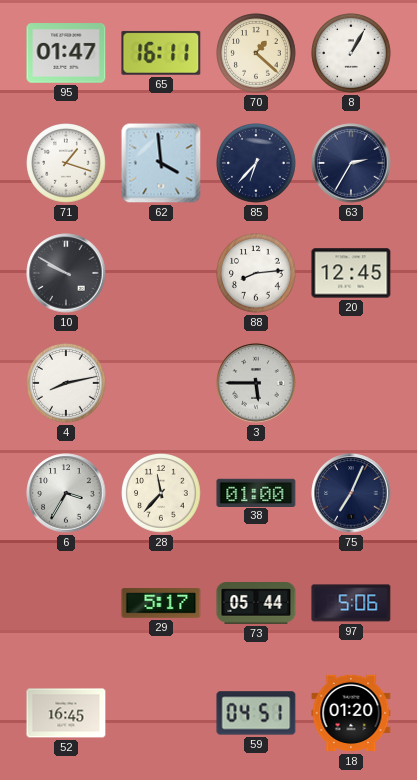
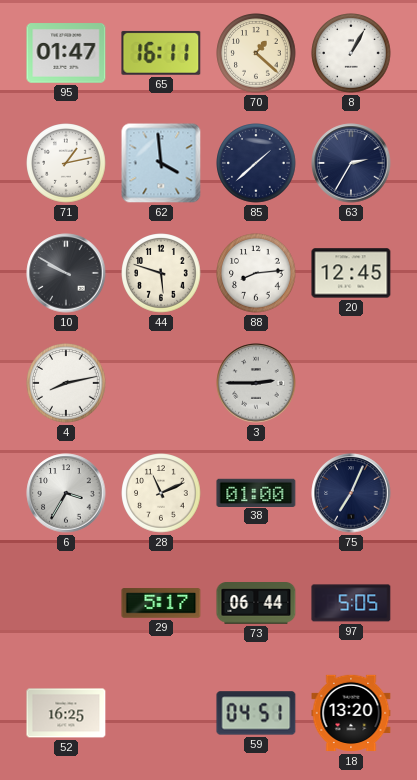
71: 1:18 -> 1:13 (66, 163)
85: 6:37 -> 1:38 (256, 163)
44: none -> 5:48 (161, 273)
3: 5:45 -> 2:45 (256, 383)
28: 11:37 -> 11:11 (161, 493)
73: 05:44 -> 06:44 (256, 604)
97: 5:06 -> 5:05 (351, 603)
52: 16:45 -> 16:25 (66, 713)
18: 01:20 -> 13:20 (351, 713)
